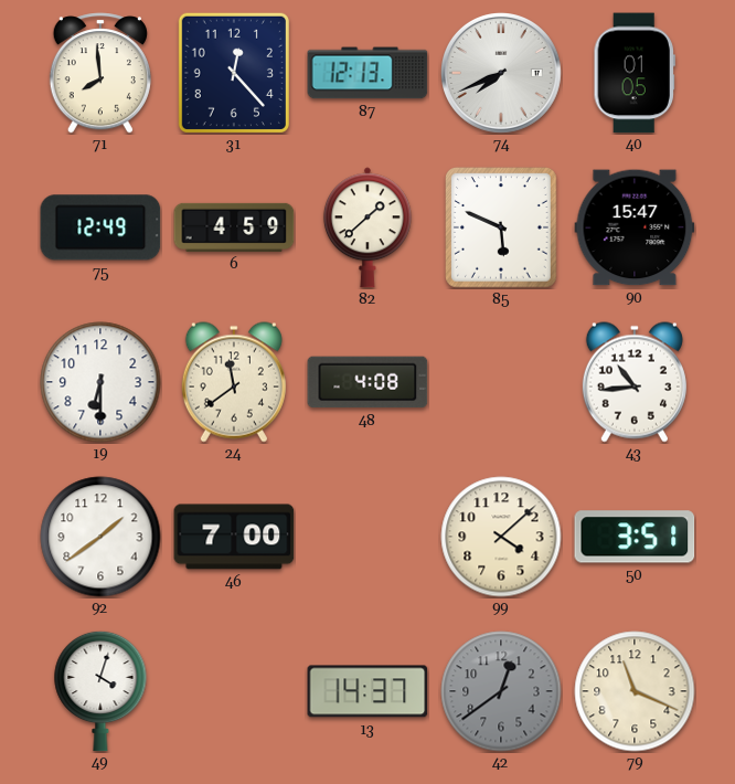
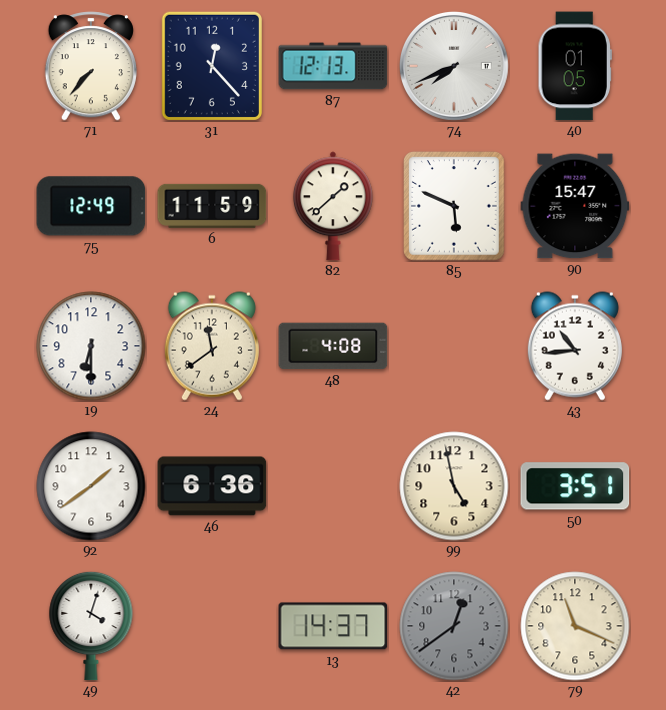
71: 7:59 -> 7:37 (91, 66)
6: 4:59 -> 11:59 (212, 206)
46: 7:00 -> 6:36 (212, 486)
99: 4:08 -> 4:58 (454, 486)
